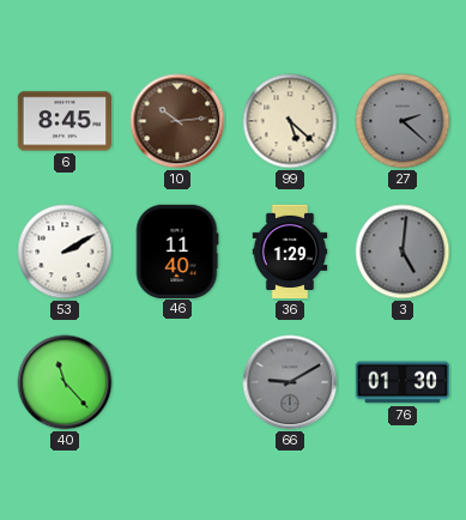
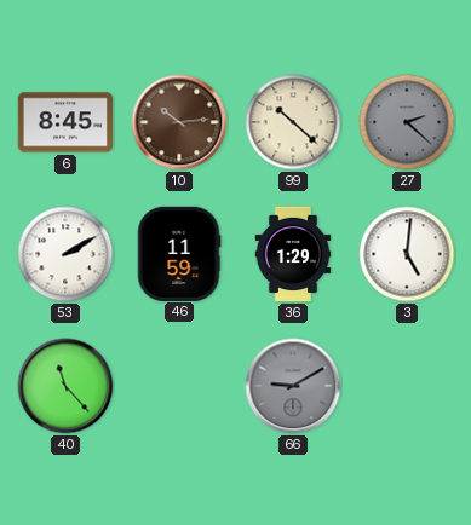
99: 5:22 -> 10:22 (293, 122)
46: 11:40 -> 11:59 (179, 253)
3 dial: grey -> white (407, 254)
76: 01:30 -> none (403, 382)
